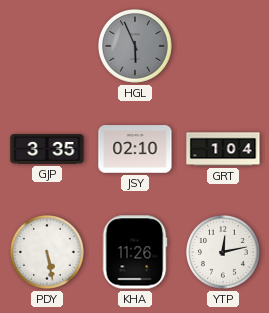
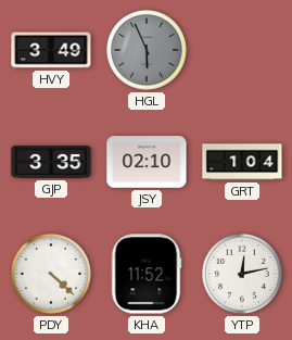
HVY: none -> 3:49 (51, 50)
PDY: 5:28 -> 4:22 (52, 275)
KHA: 11:26 -> 11:52 (147, 274)
